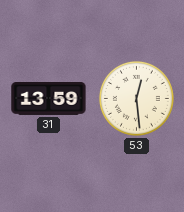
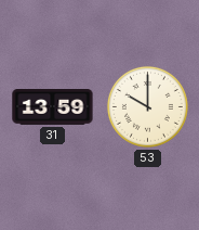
53: 12:29 -> 10:00 (147, 106)
